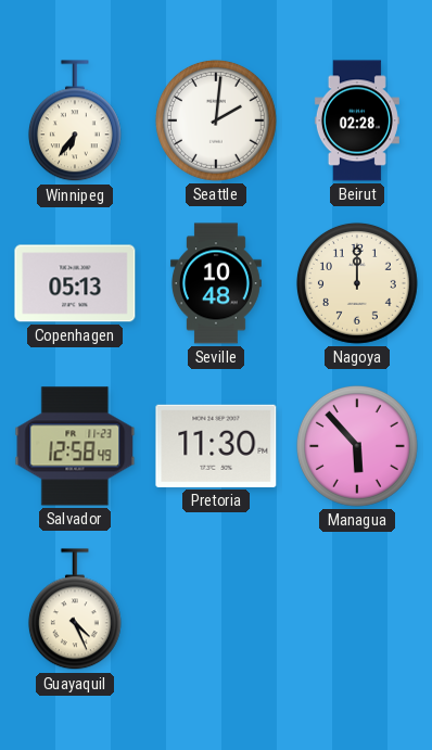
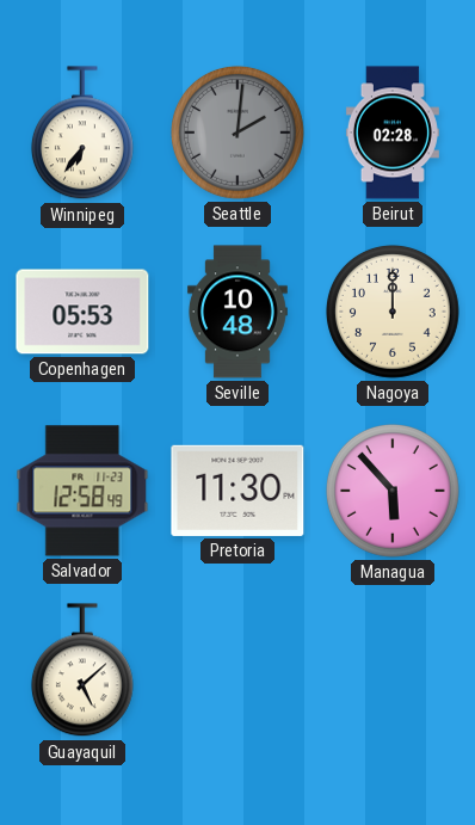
Seattle dial: white -> grey (237, 133)
Copenhagen: 05:13 -> 05:53 (82, 312)
Guayaquil: 4:26 -> 5:08 (82, 671)
